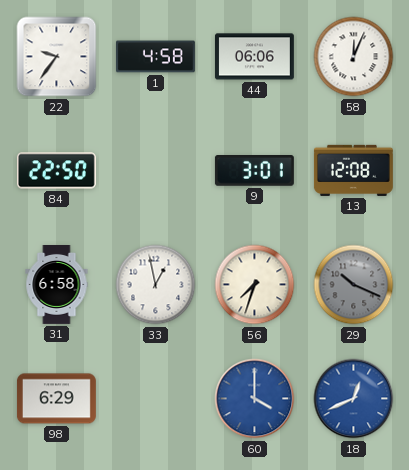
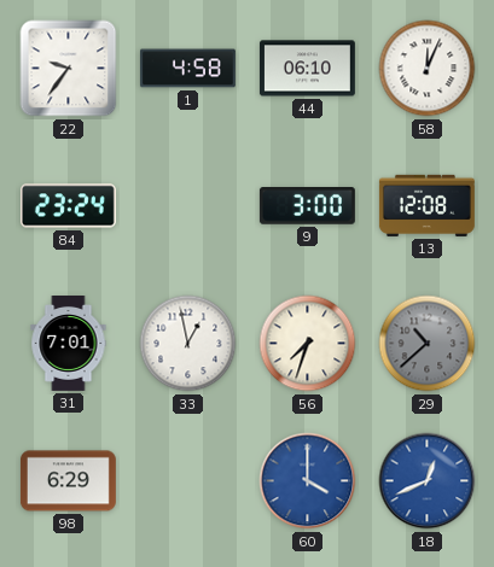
44: 06:06 -> 06:10 (307, 69)
84: 22:50 -> 23:24 (68, 206)
9: 3:01 -> 3:00 (307, 206)
31: 6:58 -> 7:01 (69, 344)
29: 10:19 -> 10:38 (428, 344)
